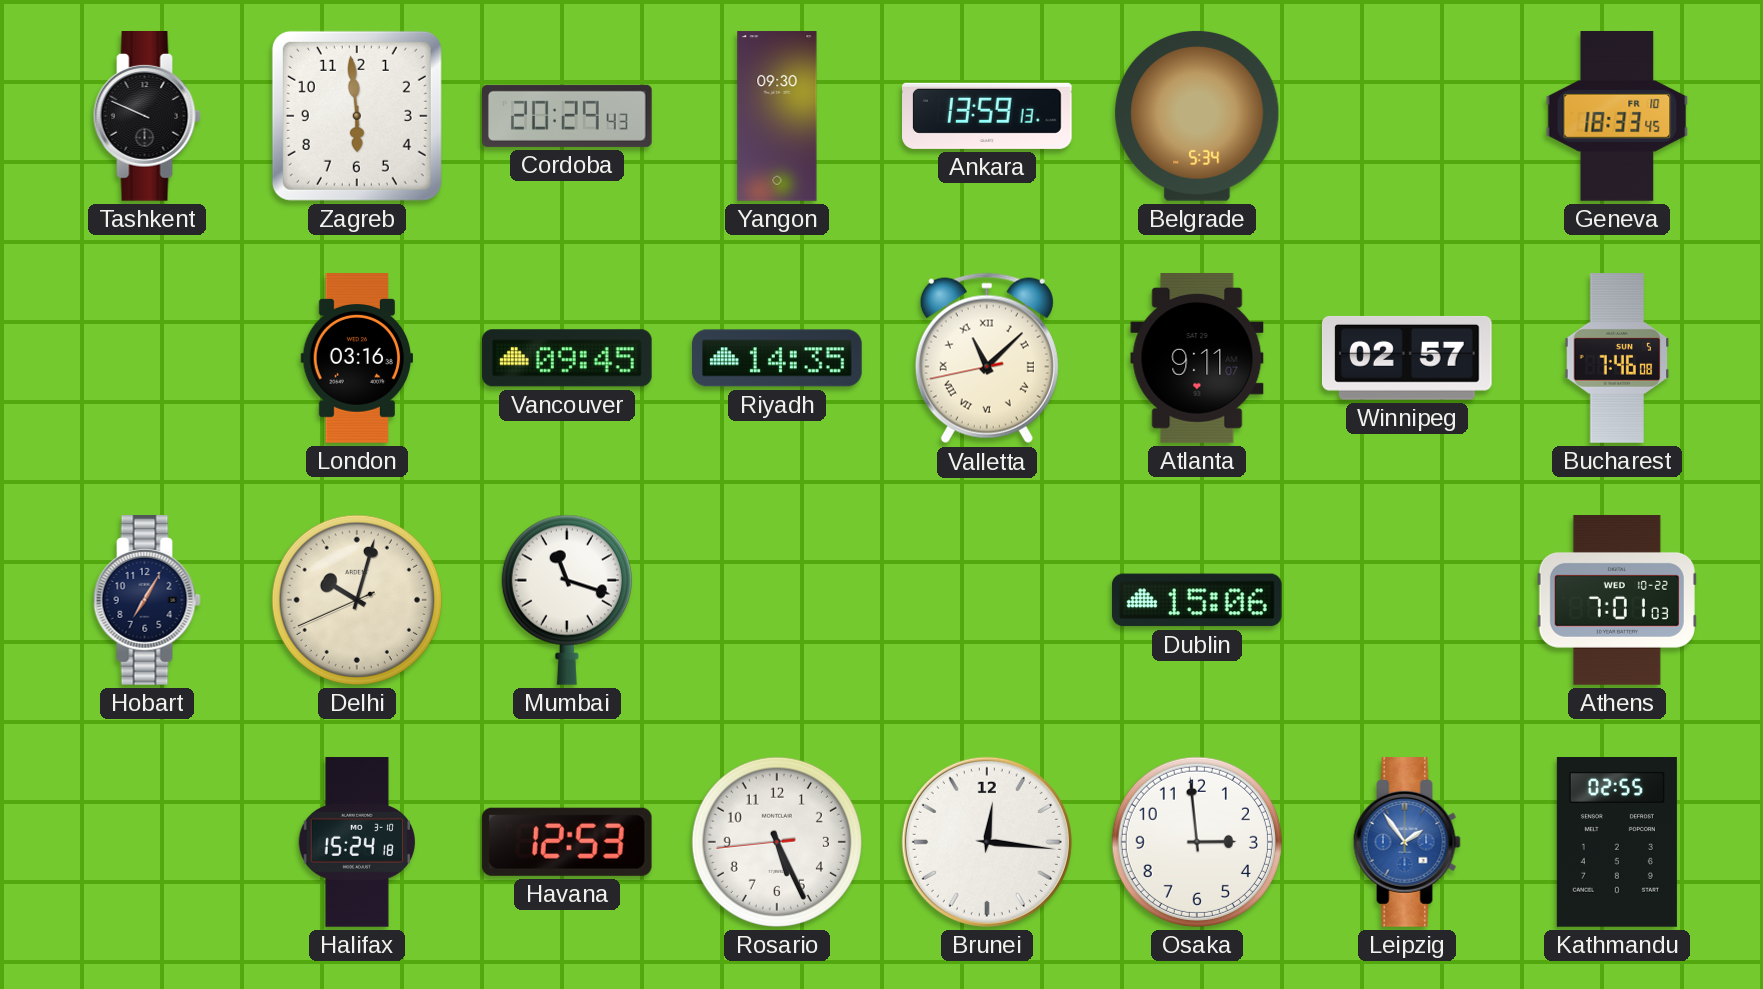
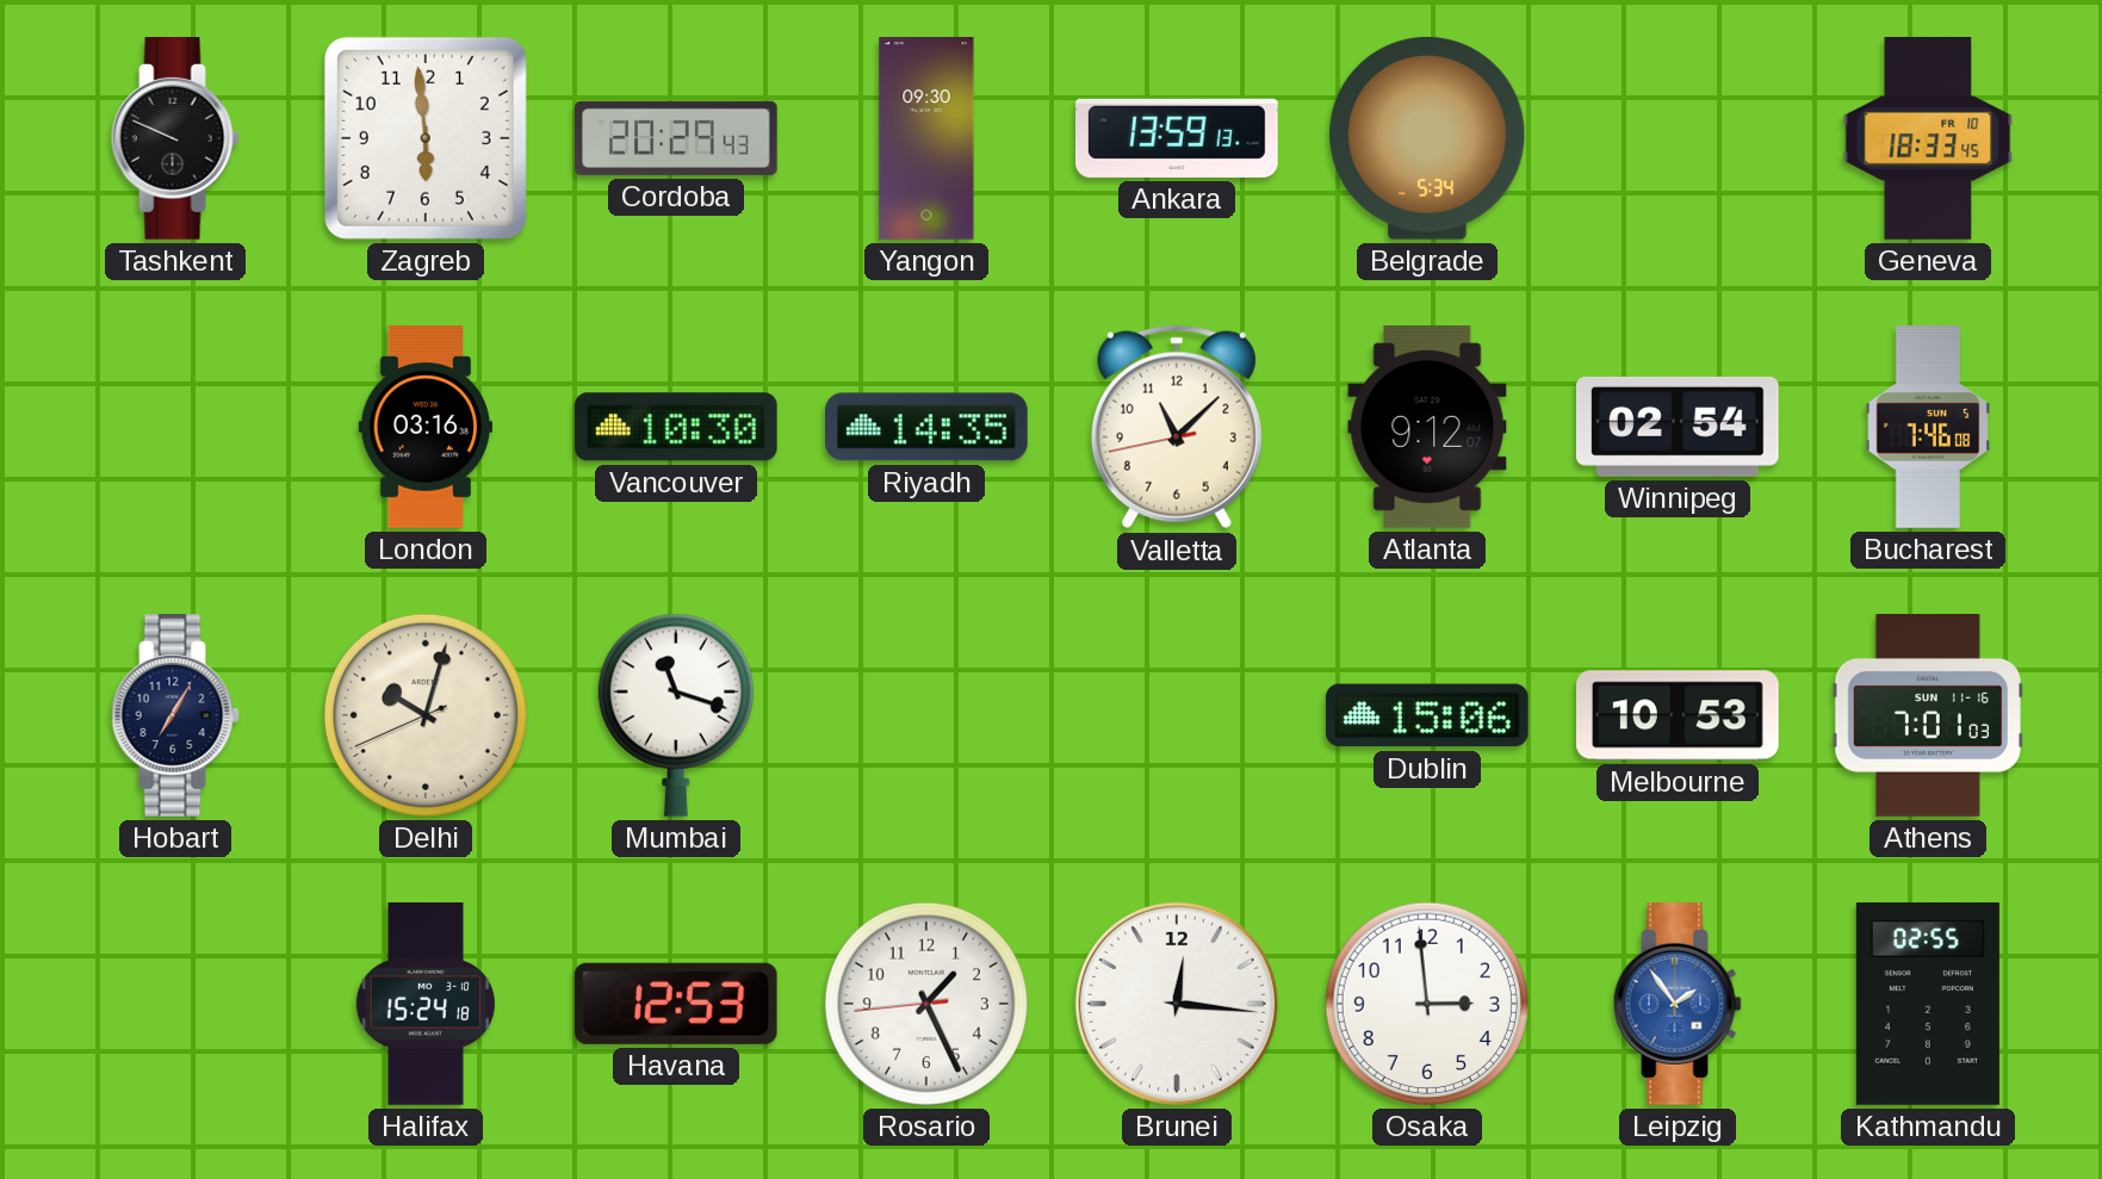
Vancouver: 09:45 -> 10:30 (676, 427)
Valletta numerals: Roman -> Arabic (1177, 427)
Atlanta: 9:11 -> 9:12 (1427, 428)
Winnipeg: 02:57 -> 02:54 (1678, 427)
Melbourne: none -> 10:53 (1679, 715)
Athens date: WED 10-22 -> SUN 11-16 (1928, 716)
Rosario: 5:25 -> 1:25 (926, 1004)
